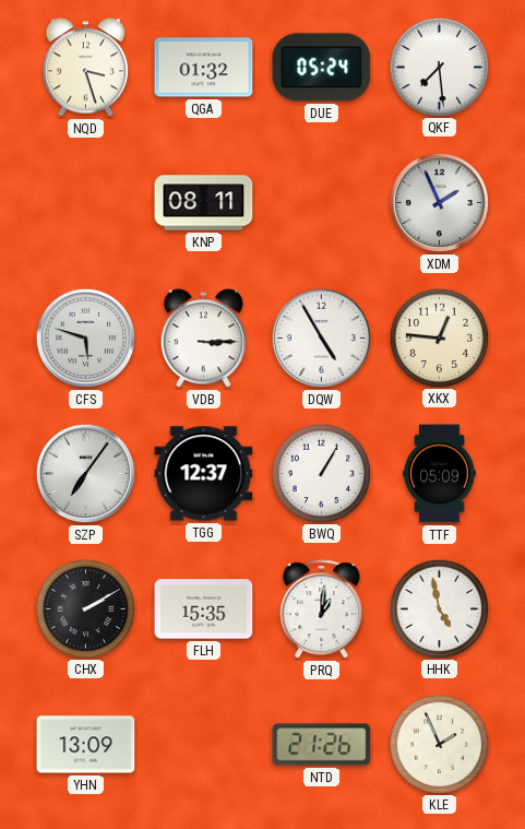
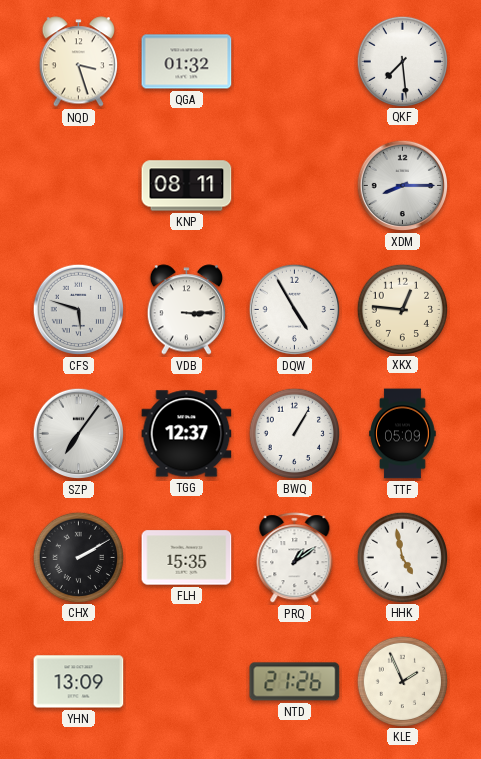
DUE: 05:24 -> none (322, 68)
XDM: 1:56 -> 8:15 (403, 186)
PRQ: 1:01 -> 1:09 (295, 558)
